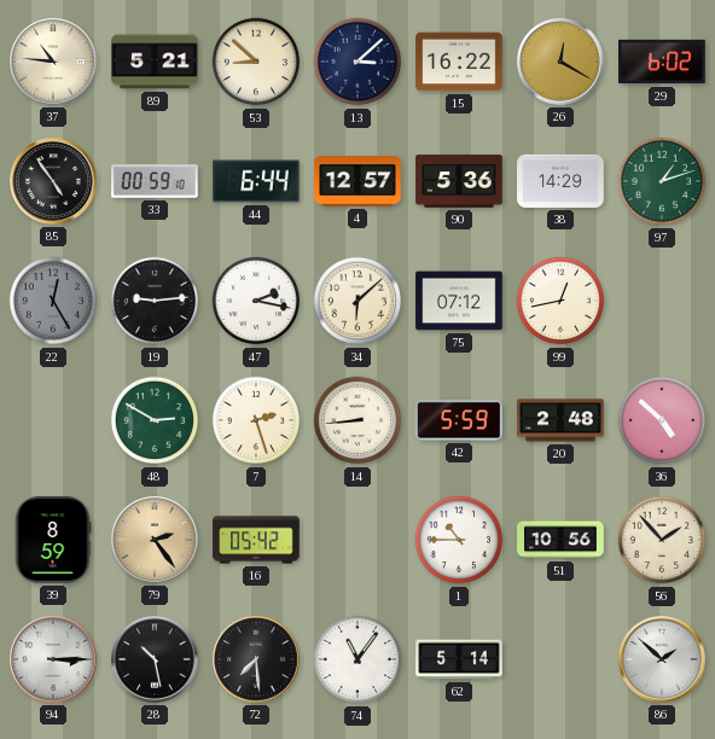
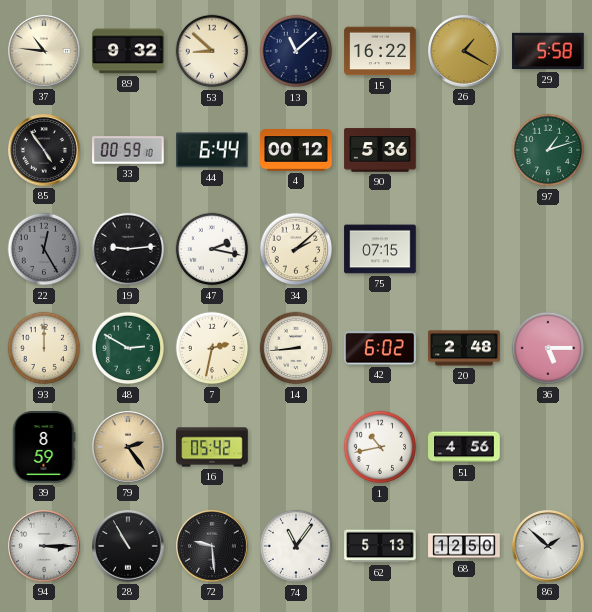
89: 5:21 -> 9:32 (128, 51)
13: 3:08 -> 11:08 (296, 51)
26: 12:20 -> 1:20 (465, 52)
29: 6:02 -> 5:58 (548, 51)
4: 12:57 -> 00:12 (296, 150)
38: 14:29 -> none (560, 181)
34: 6:08 -> 2:08 (296, 249)
75: 07:12 -> 07:15 (380, 249)
99: 12:43 -> none (560, 301)
93: none -> 12:00 (44, 348)
7: 2:27 -> 2:32 (212, 348)
42: 5:59 -> 6:02 (381, 348)
36: 4:52 -> 5:15 (548, 348)
1: 10:45 -> 10:43 (380, 447)
51: 10:56 -> 4:56 (464, 447)
56: 1:53 -> none (662, 540)
28: 10:28 -> 10:55 (129, 547)
72: 7:29 -> 9:29 (213, 547)
62: 5:14 -> 5:13 (380, 546)
68: none -> 12:50 (464, 546)
